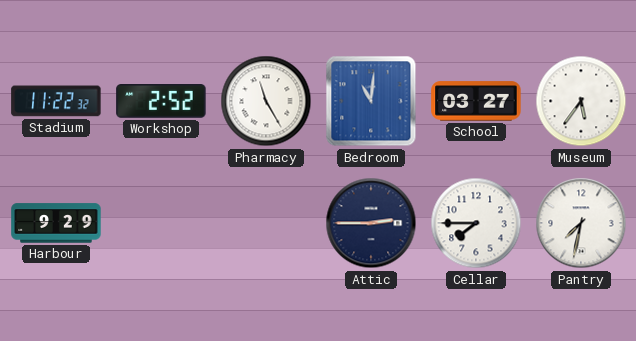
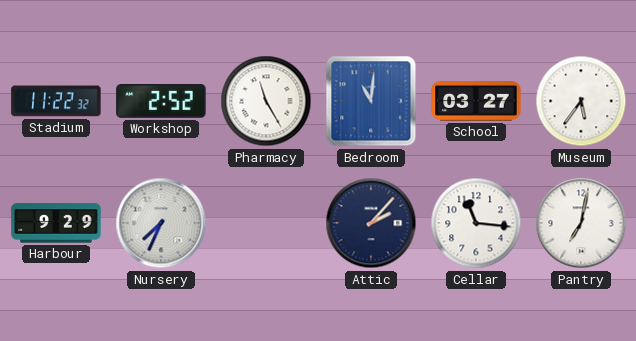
Nursery: none -> 7:34 (161, 223)
Attic: 2:45 -> 2:07 (371, 223)
Cellar: 7:45 -> 11:16 (476, 223)
Pantry: 7:32 -> 7:02 (581, 223)
